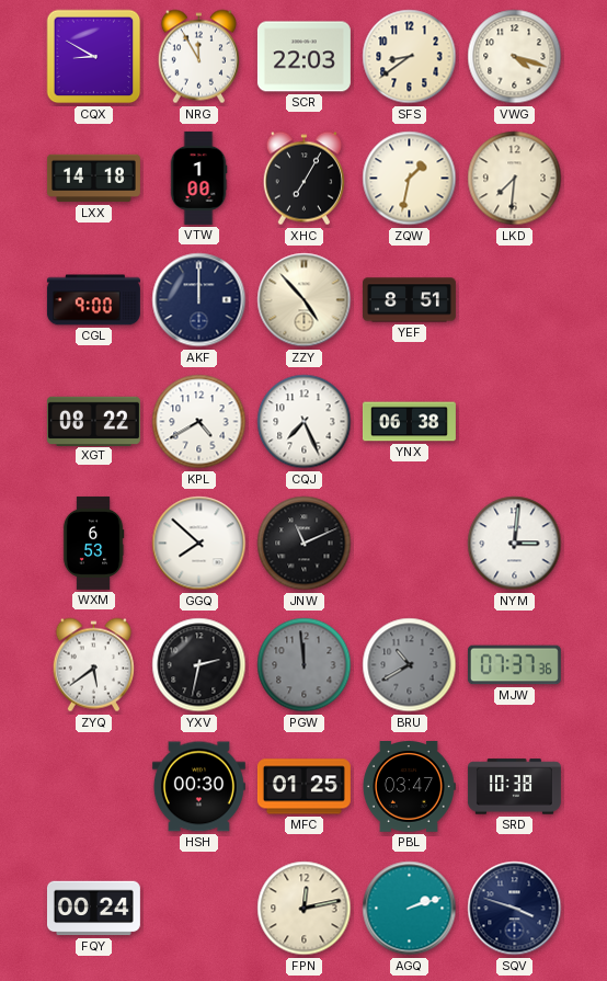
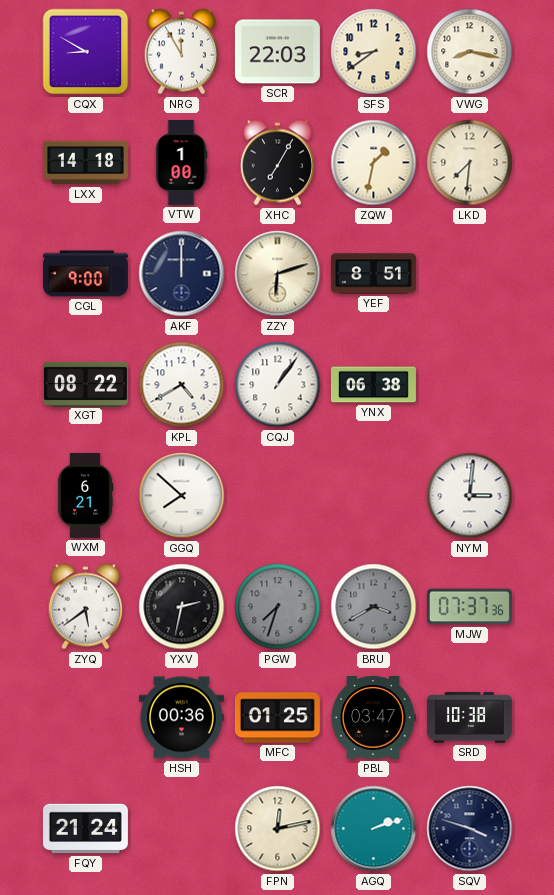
VWG: 4:18 -> 8:17 (470, 52)
ZZY: 4:53 -> 6:12 (278, 274)
CQJ: 7:26 -> 1:06 (278, 385)
WXM: 6:53 -> 6:21 (85, 495)
JNW: 11:11 -> none (305, 544)
PGW: 11:59 -> 7:33 (278, 607)
BRU: 10:40 -> 3:40 (374, 607)
HSH: 00:30 -> 00:36 (181, 718)
FQY: 00:24 -> 21:24 (85, 829)
